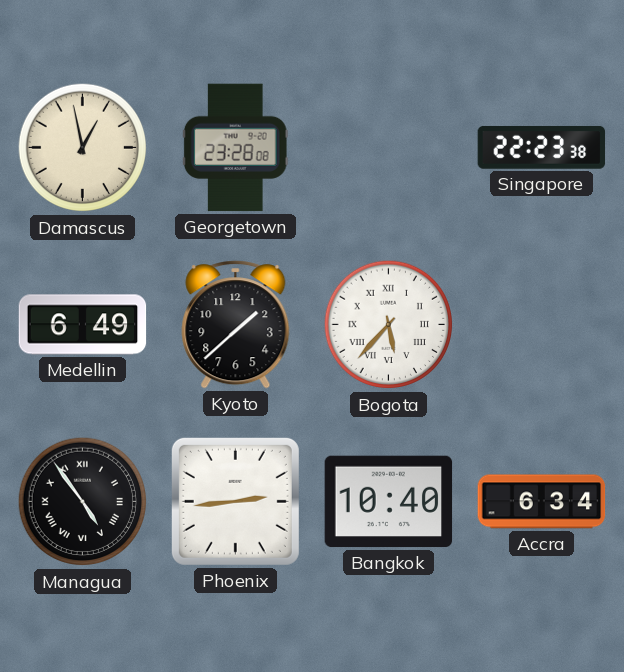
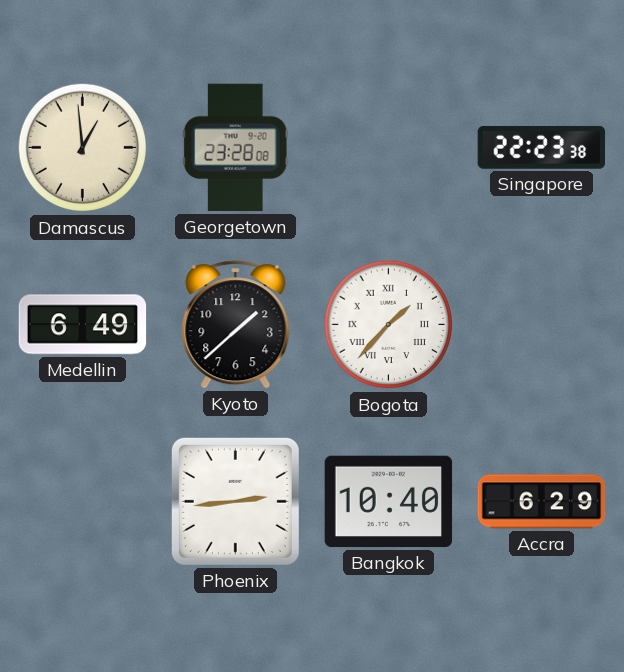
Damascus: 12:58 -> 12:59 (83, 148)
Bogota: 5:37 -> 1:37 (389, 325)
Managua: 4:54 -> none (83, 502)
Accra: 6:34 -> 6:29 (542, 502)
